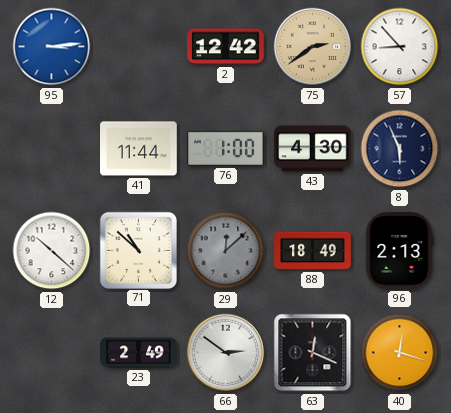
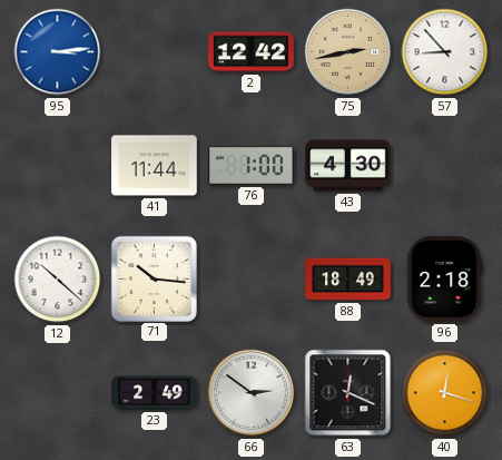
75: 2:39 -> 2:43 (348, 52)
8: 5:56 -> none (400, 149)
71: 10:52 -> 10:16 (154, 278)
29: 12:08 -> none (226, 251)
96: 2:13 -> 2:18 (445, 280)
